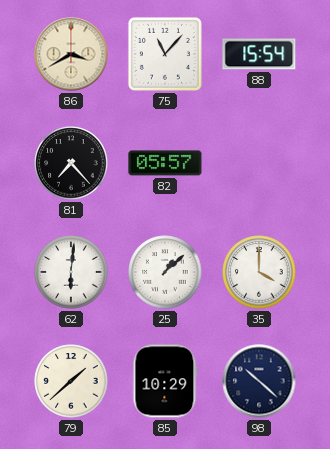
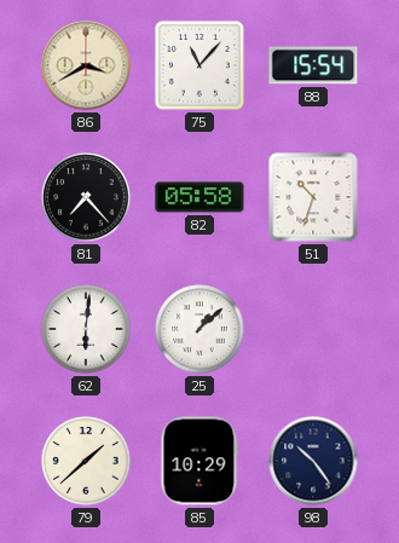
82: 05:57 -> 05:58 (199, 197)
51: none -> 10:33 (313, 197)
35: 4:00 -> none (259, 272)
98: 10:22 -> 10:24 (313, 461)
